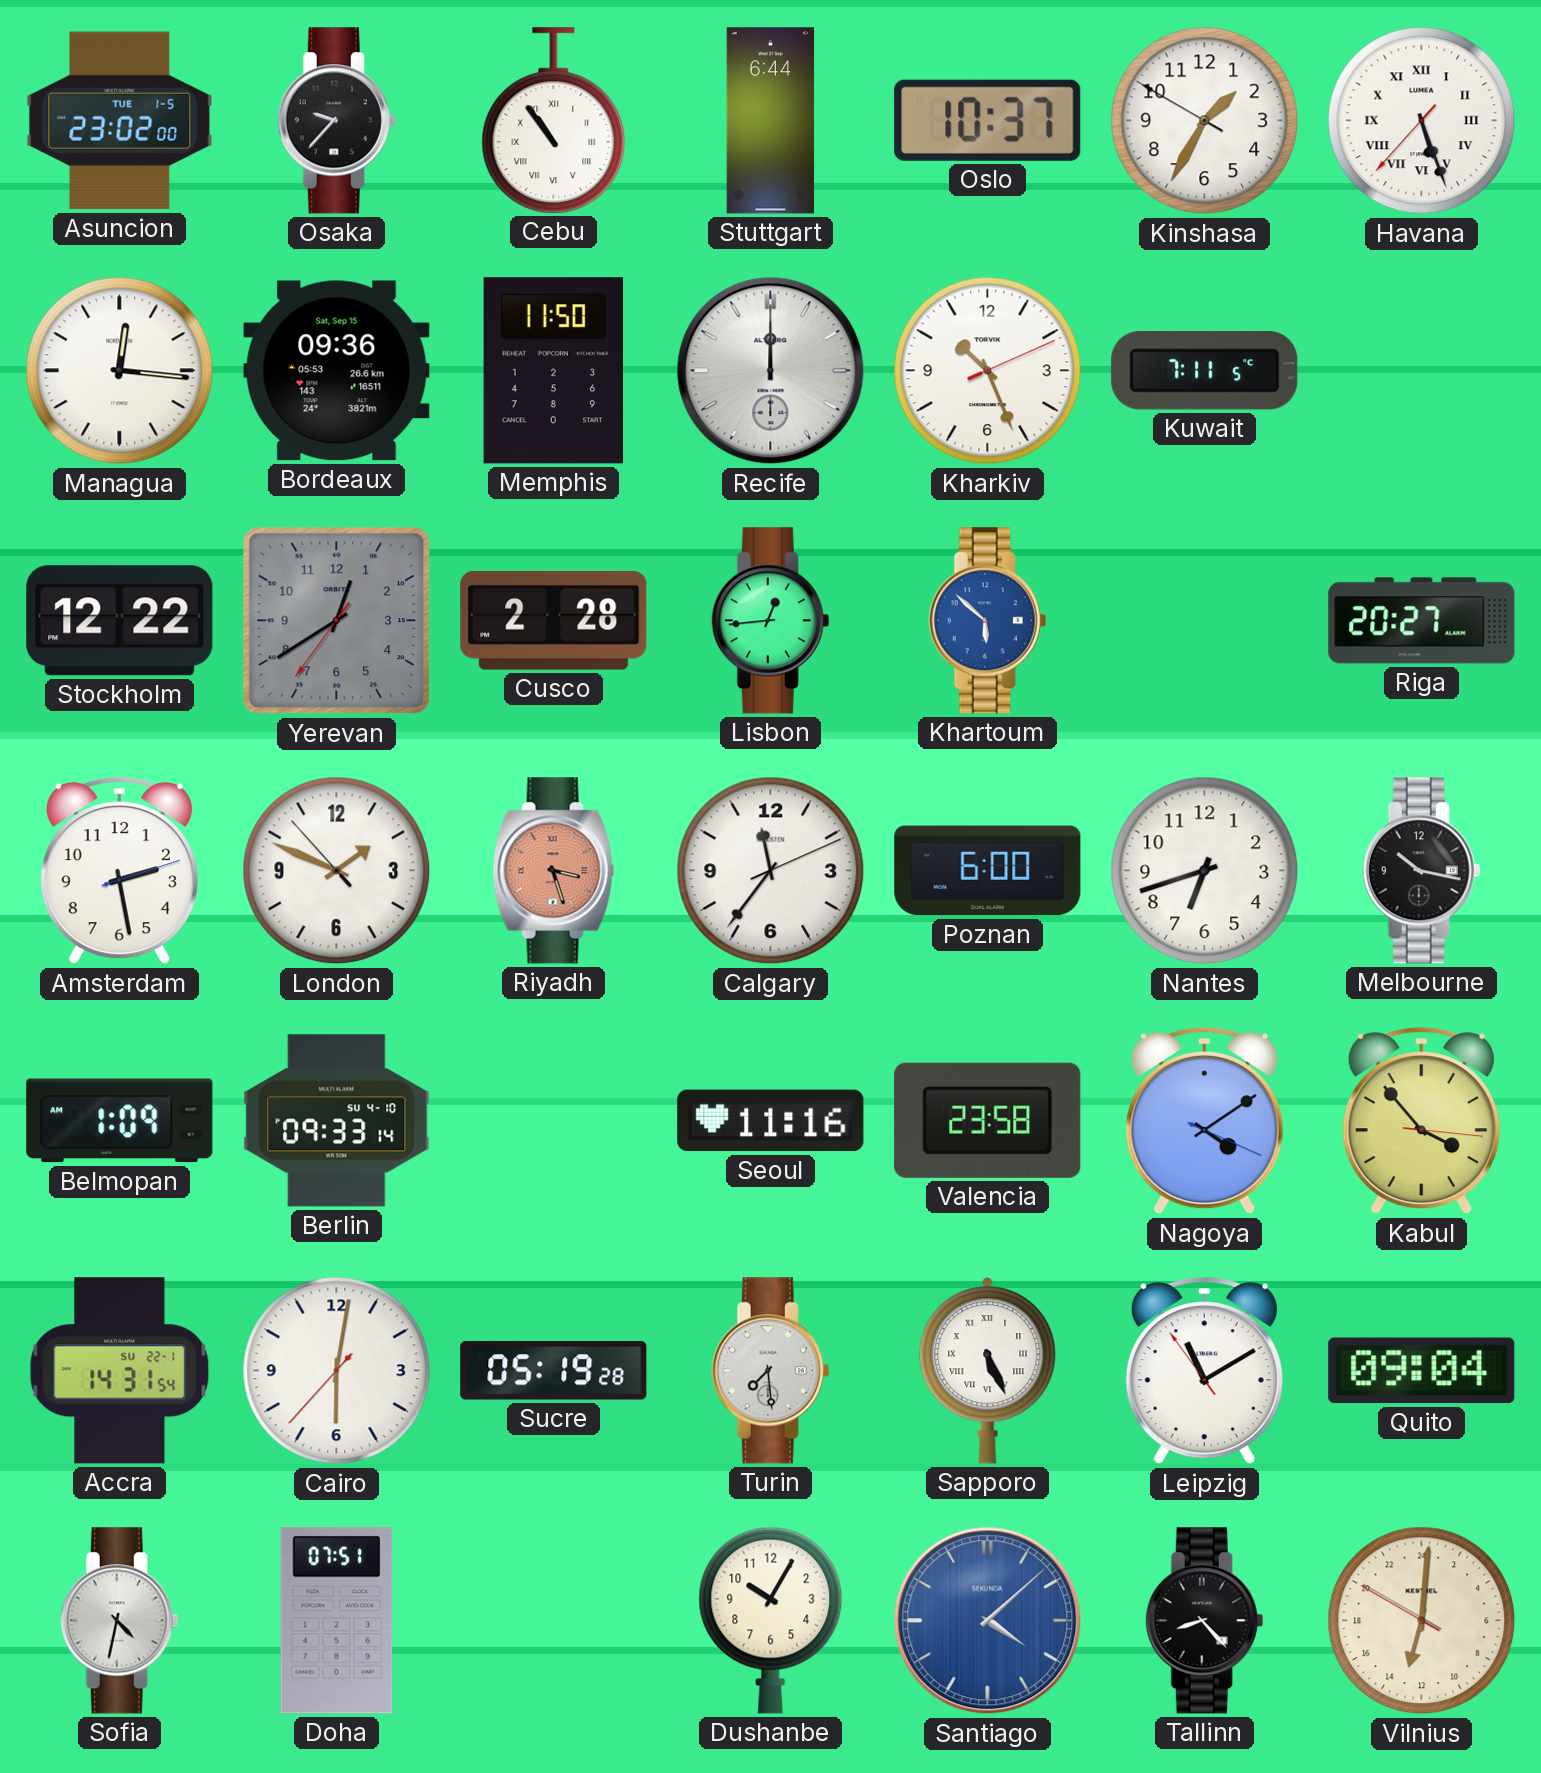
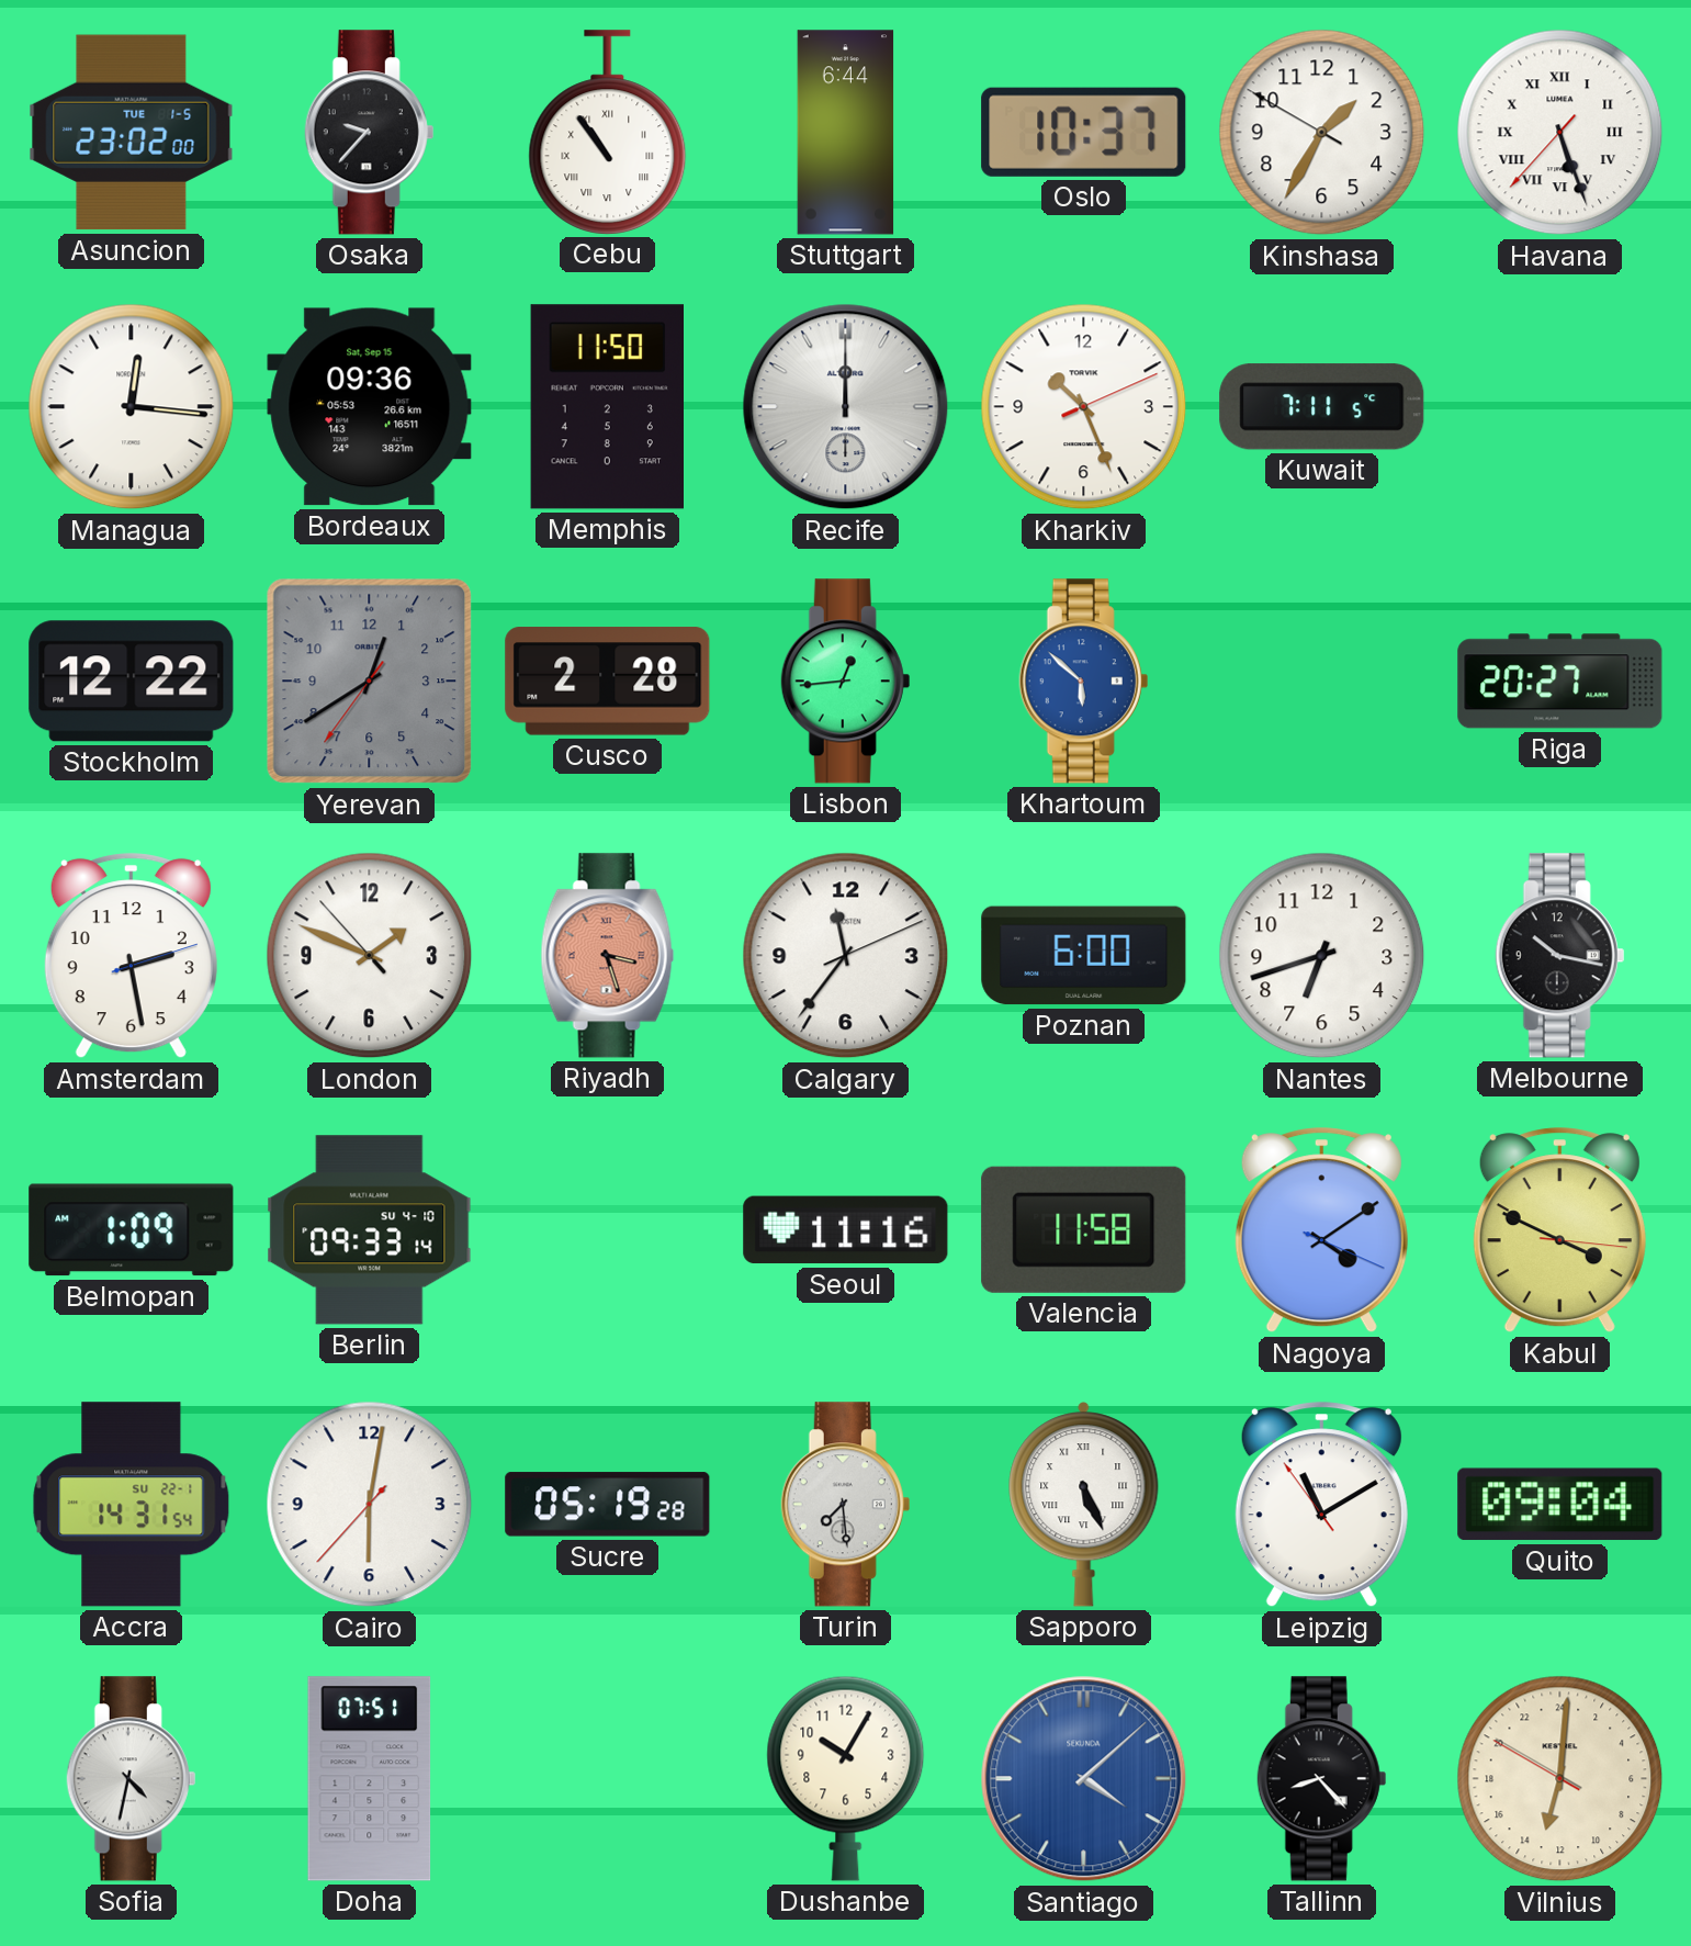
Valencia: 23:58 -> 11:58 (1084, 1229)
Kabul: 3:53 -> 3:49 (1559, 1230)
